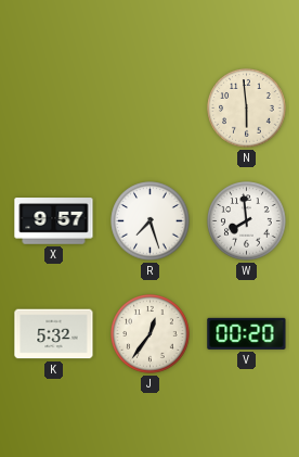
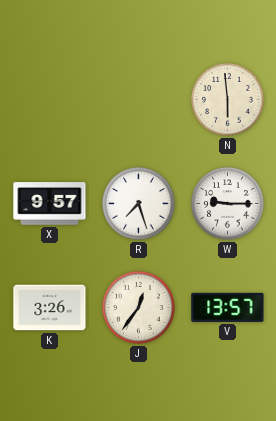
W: 7:59 -> 9:15 (228, 204)
K: 5:32 -> 3:26 (50, 308)
V: 00:20 -> 13:57 (228, 307)
